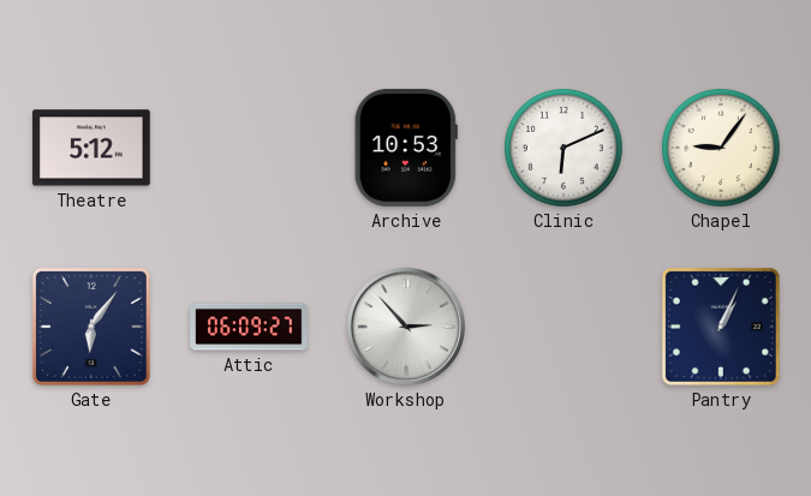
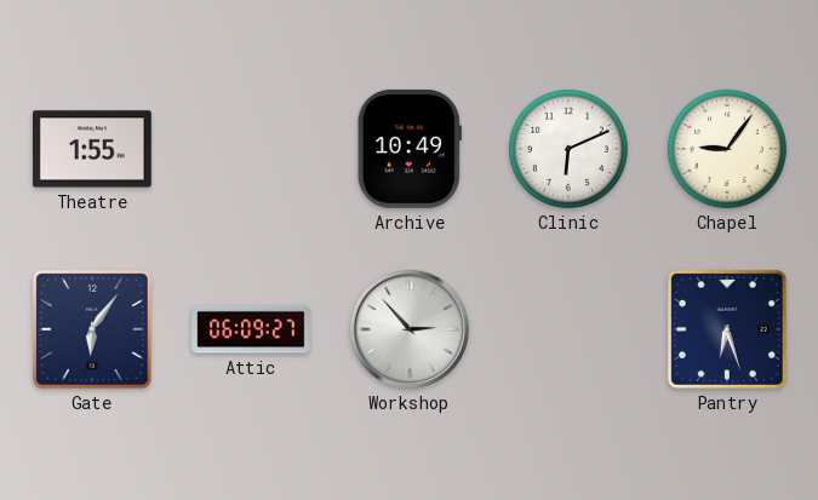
Theatre: 5:12 -> 1:55 (93, 149)
Archive: 10:53 -> 10:49 (410, 150)
Pantry: 1:04 -> 6:27 (727, 329)
